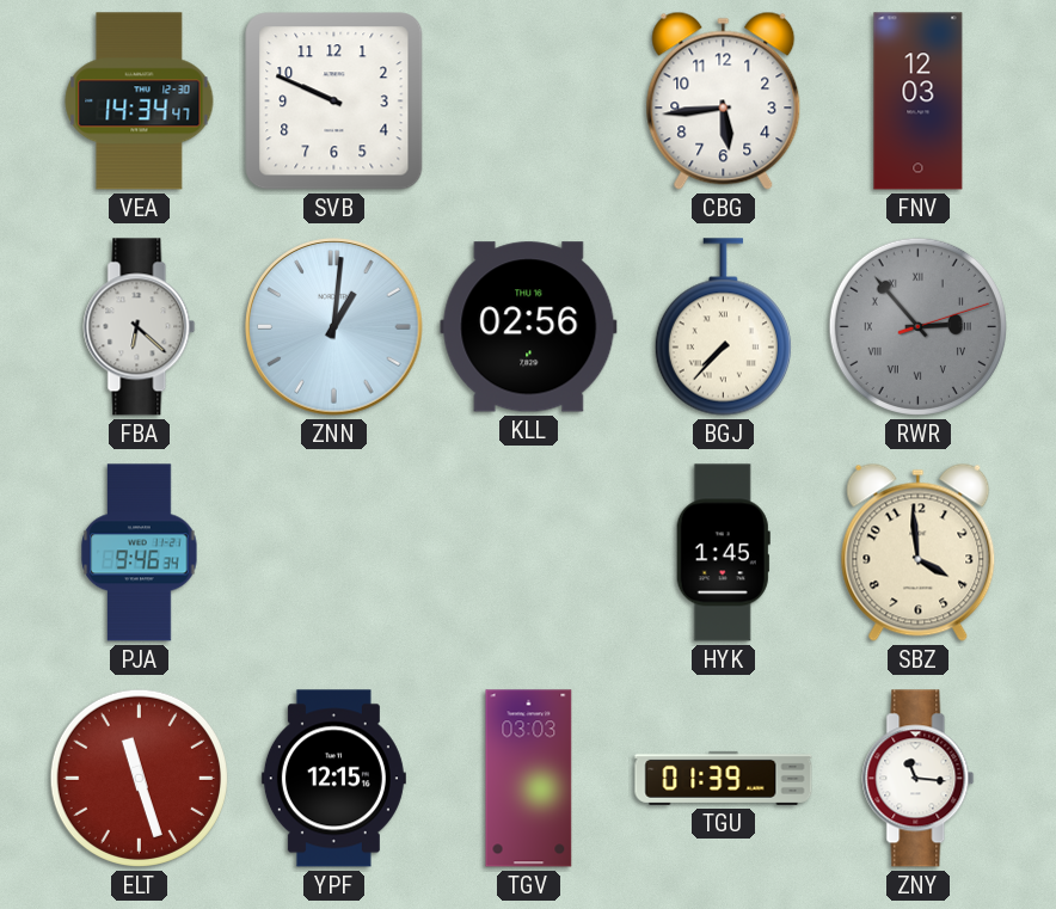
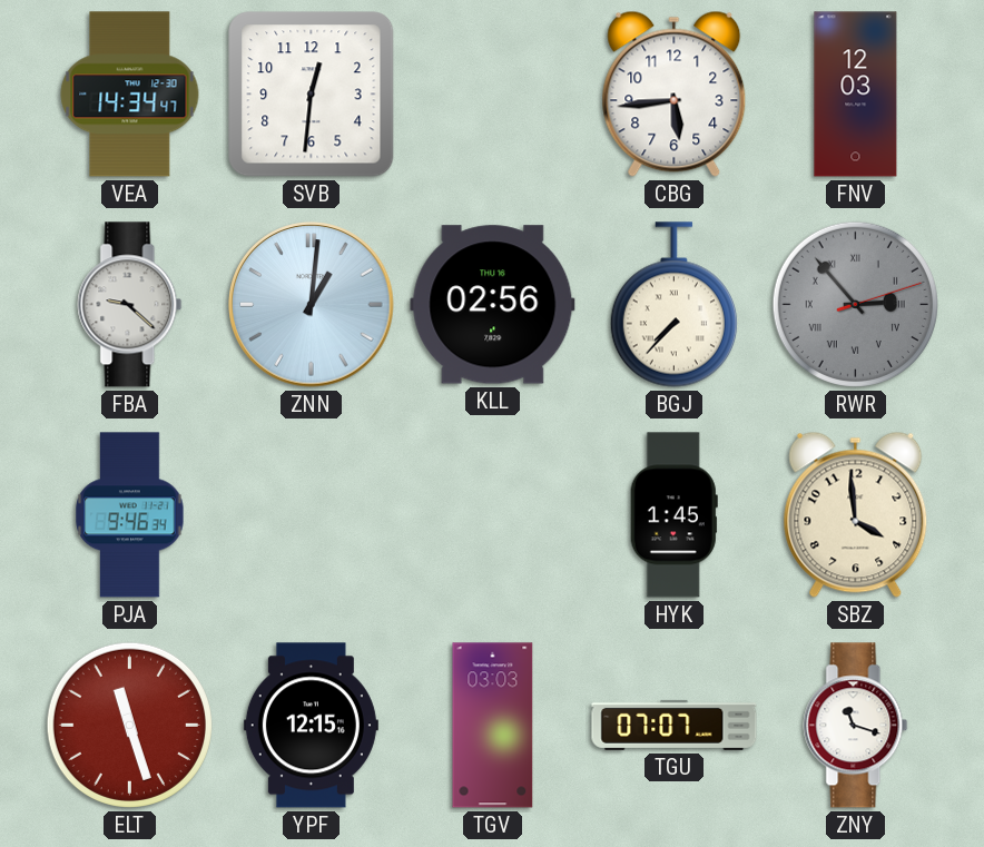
SVB: 9:49 -> 12:31 (312, 95)
FBA: 6:22 -> 9:22 (130, 305)
TGU: 01:39 -> 07:07 (675, 725)
ZNY: 11:16 -> 11:18 (856, 726)
